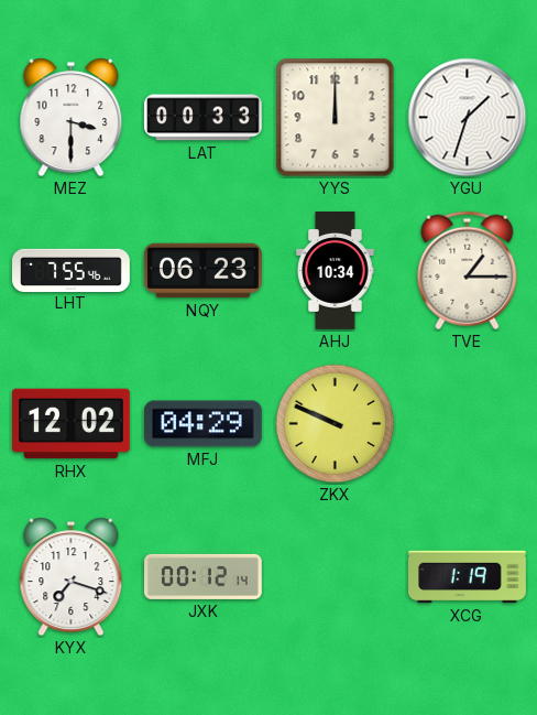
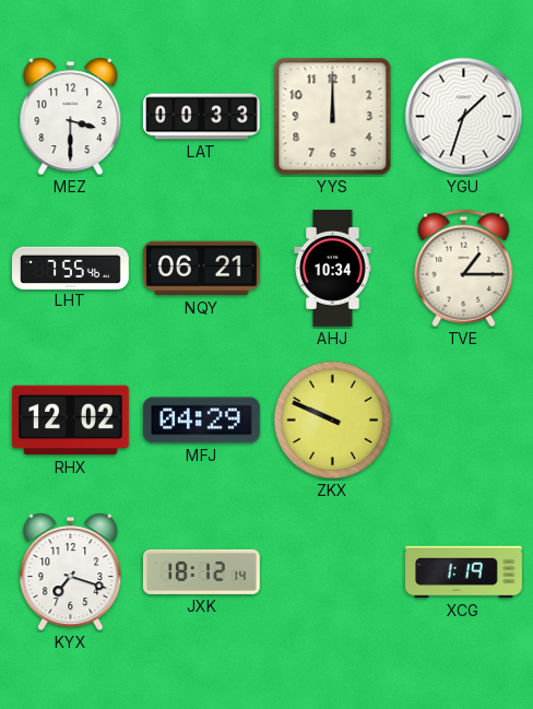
NQY: 06:23 -> 06:21 (201, 269)
JXK: 00:12 -> 18:12 (202, 571)
